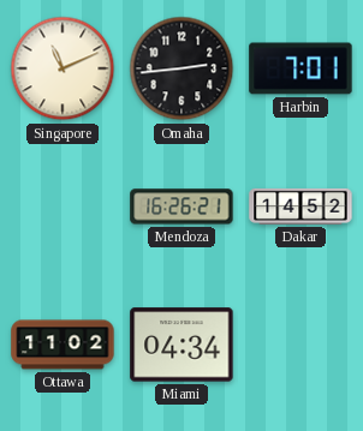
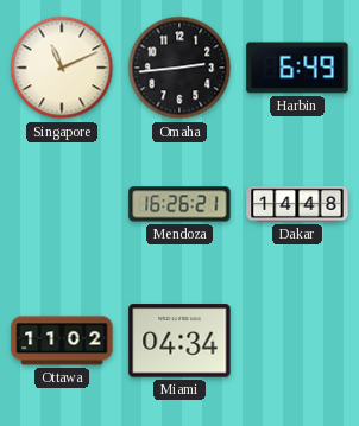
Harbin: 7:01 -> 6:49 (297, 68)
Dakar: 14:52 -> 14:48 (297, 204)
